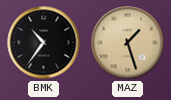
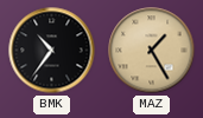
MAZ: 1:27 -> 1:25 (152, 51)
